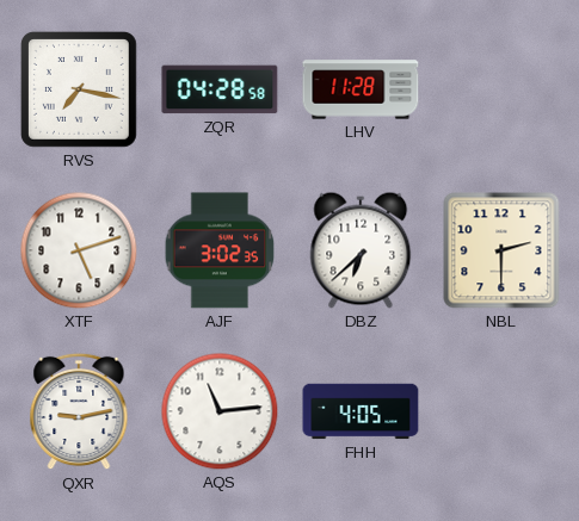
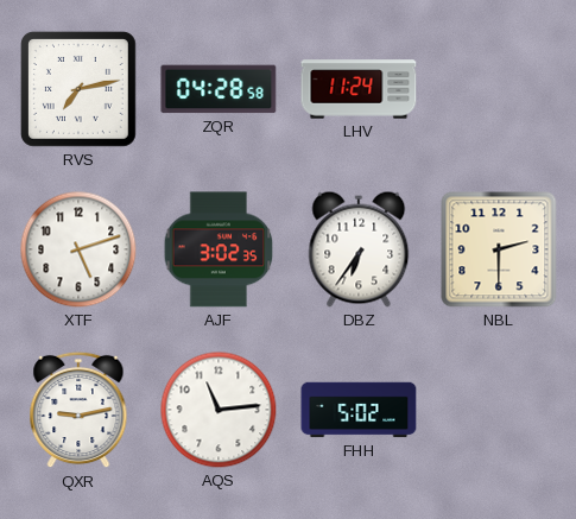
RVS: 7:17 -> 7:13 (78, 89)
LHV: 11:28 -> 11:24 (359, 89)
DBZ: 6:38 -> 6:36 (359, 249)
FHH: 4:05 -> 5:02 (359, 410)
